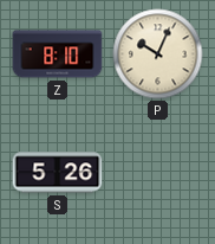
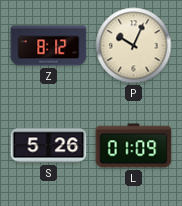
Z: 8:10 -> 8:12 (49, 46)
L: none -> 01:09 (134, 146)
